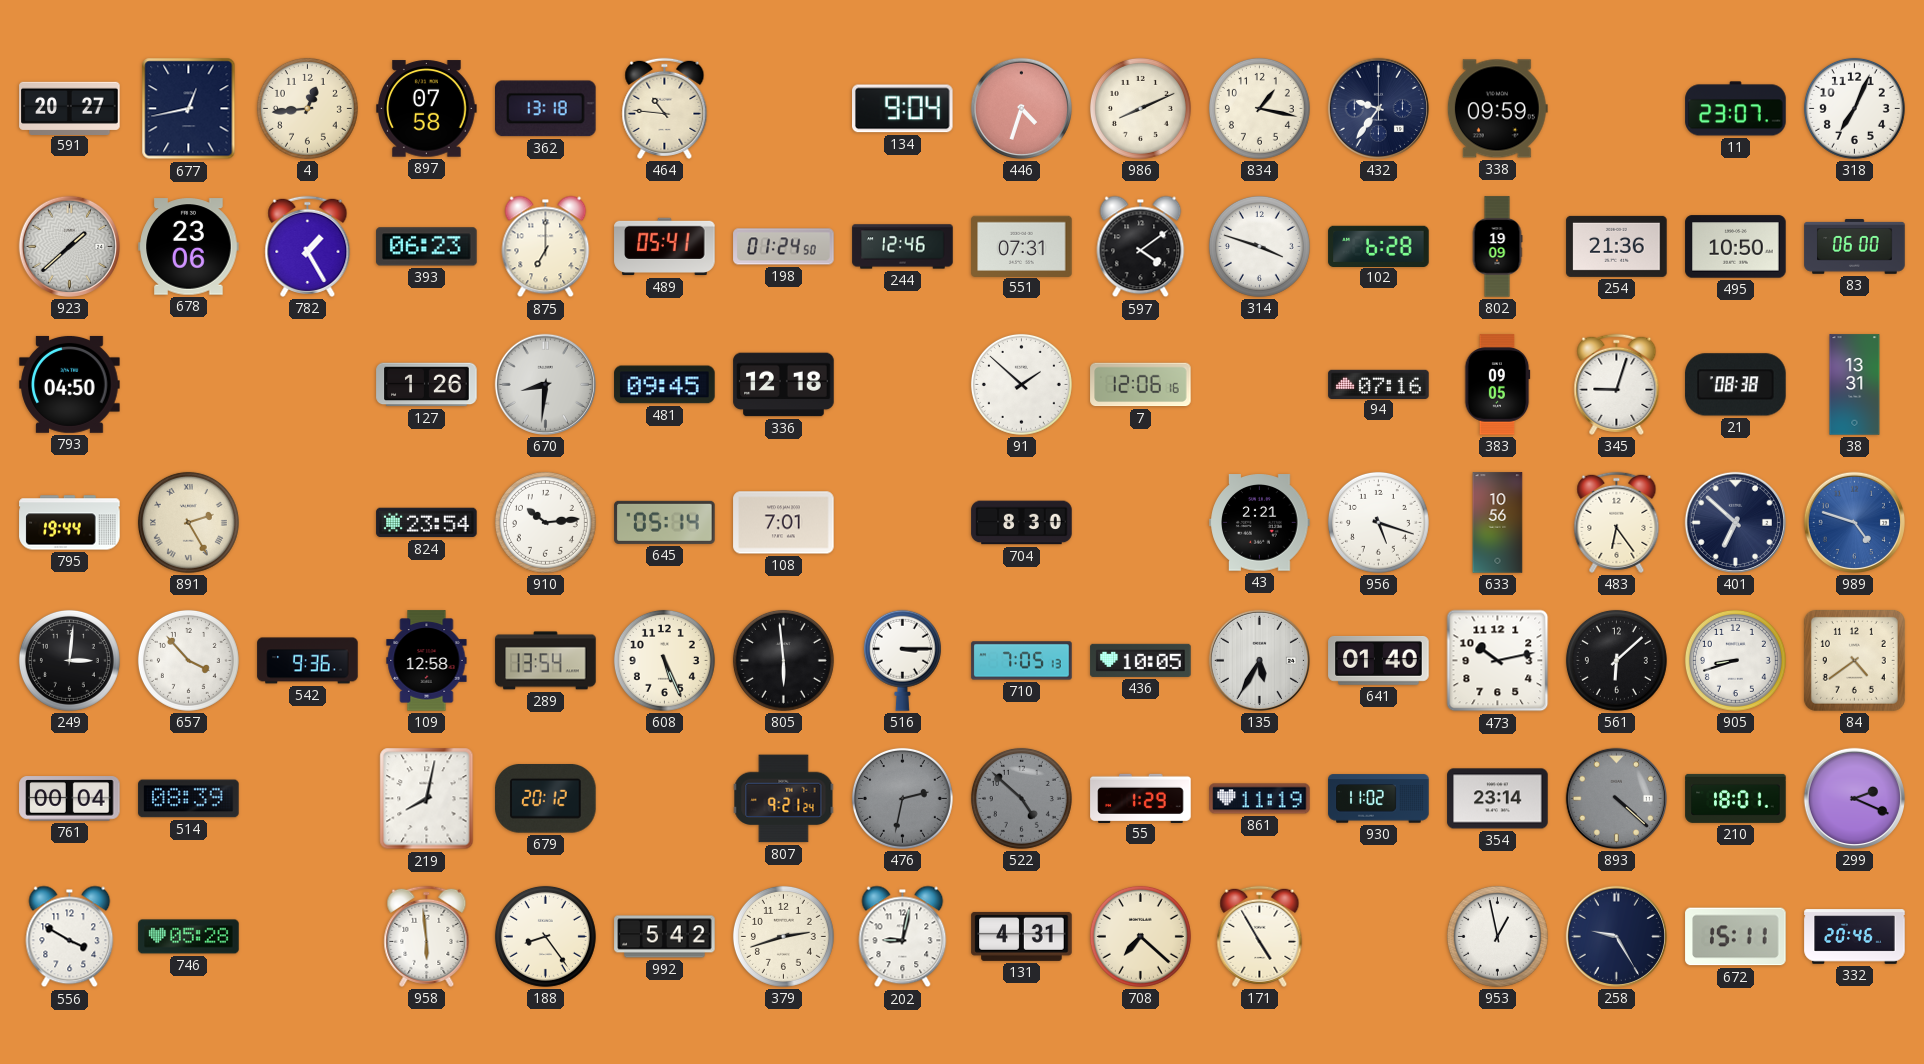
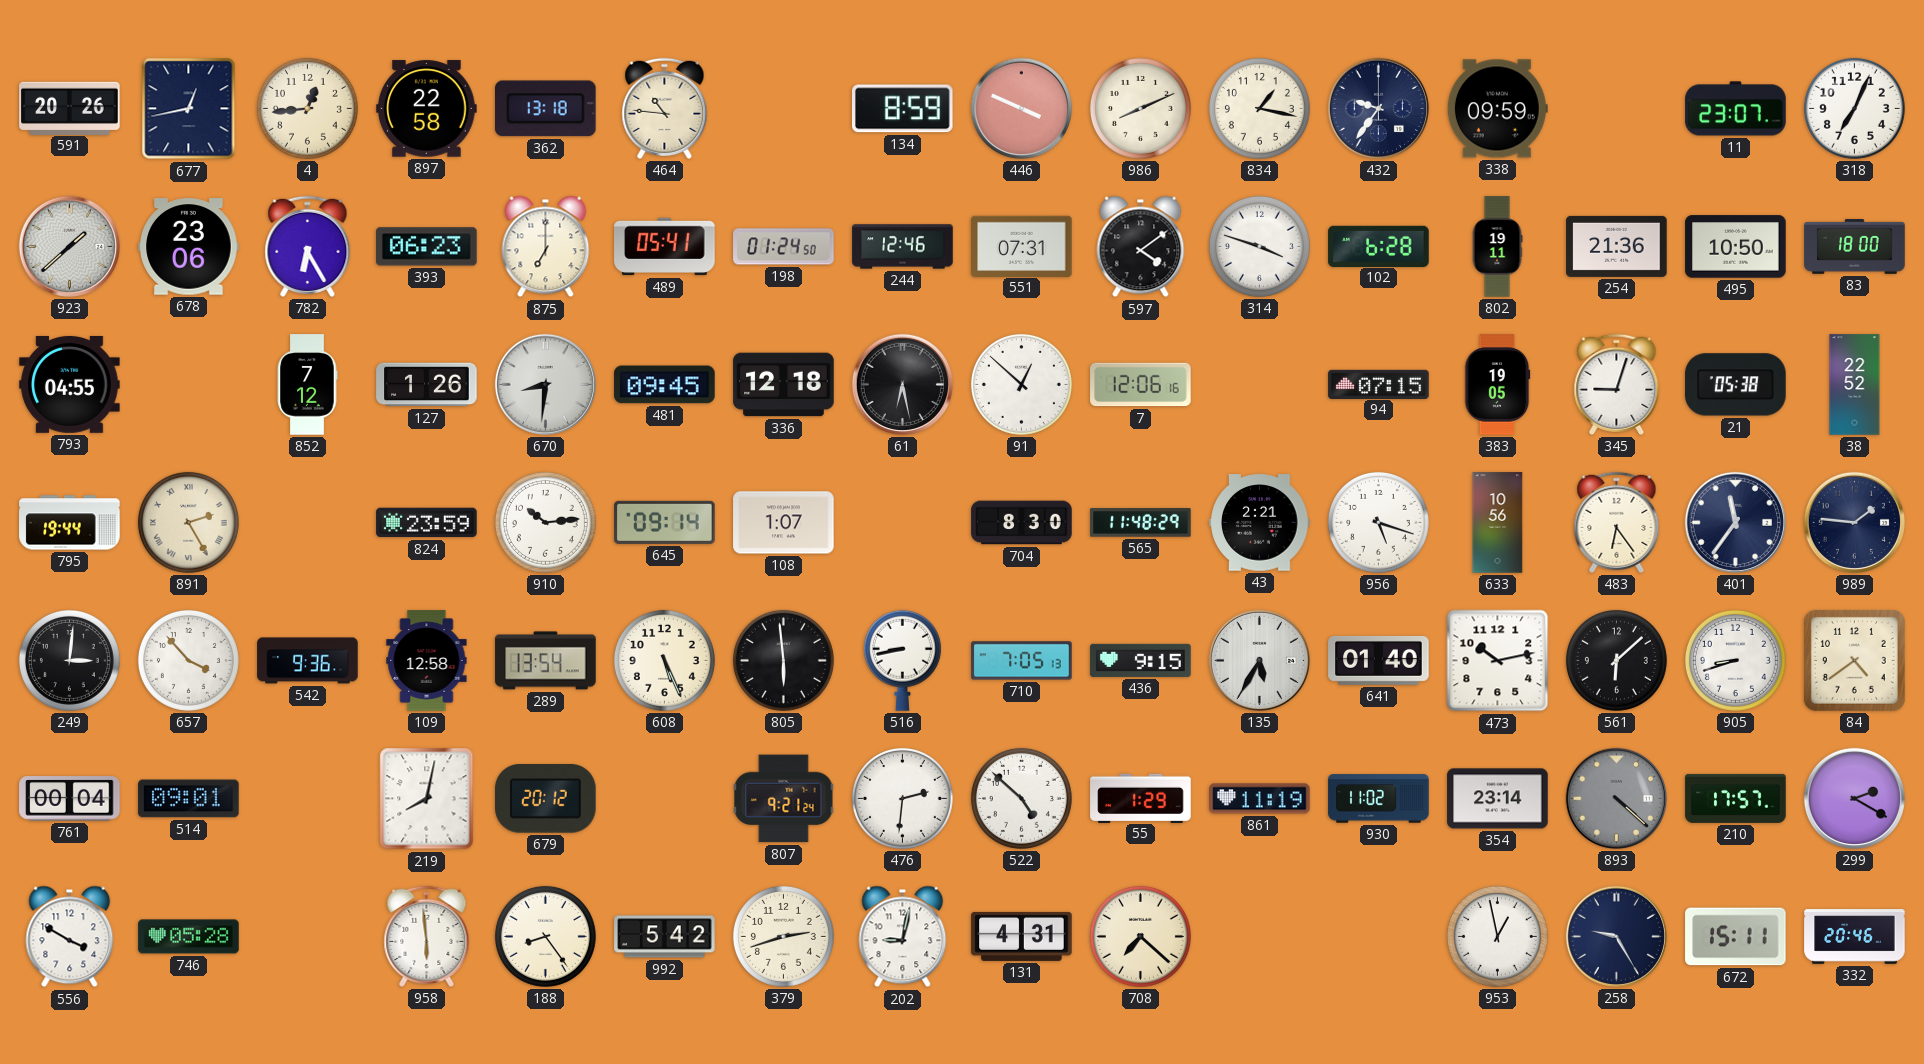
591: 20:27 -> 20:26 (70, 108)
897: 07:58 -> 22:58 (427, 109)
134: 9:04 -> 8:59 (903, 109)
446: 4:33 -> 3:49 (1021, 108)
782: 1:25 -> 6:25 (308, 246)
802: 19:09 -> 19:11 (1497, 247)
83: 06:00 -> 18:00 (1855, 247)
793: 04:50 -> 04:55 (70, 384)
852: none -> 7:12 (307, 385)
61: none -> 6:28 (902, 384)
91: 1:52 -> 12:52 (1021, 384)
94: 07:16 -> 07:15 (1379, 384)
383: 09:05 -> 19:05 (1497, 385)
21: 08:38 -> 05:38 (1736, 385)
38: 13:31 -> 22:52 (1855, 385)
824: 23:54 -> 23:59 (427, 523)
645: 05:14 -> 09:14 (665, 522)
108: 7:01 -> 1:07 (784, 523)
565: none -> 11:48 (1141, 523)
401: 6:52 -> 11:36 (1735, 522)
989: 4:48 -> 1:46 (1854, 522)
989 dial: blue -> navy (1854, 522)
516: 3:15 -> 8:43 (902, 660)
436: 10:05 -> 9:15 (1141, 660)
514: 08:39 -> 09:01 (189, 799)
476: 2:32 -> 2:31 (902, 798)
476 dial: grey -> white (902, 798)
522 dial: grey -> white (1021, 798)
210: 18:01 -> 17:57 (1736, 798)
299: 2:19 -> 2:20 (1854, 798)
171: 4:55 -> none (1260, 936)
